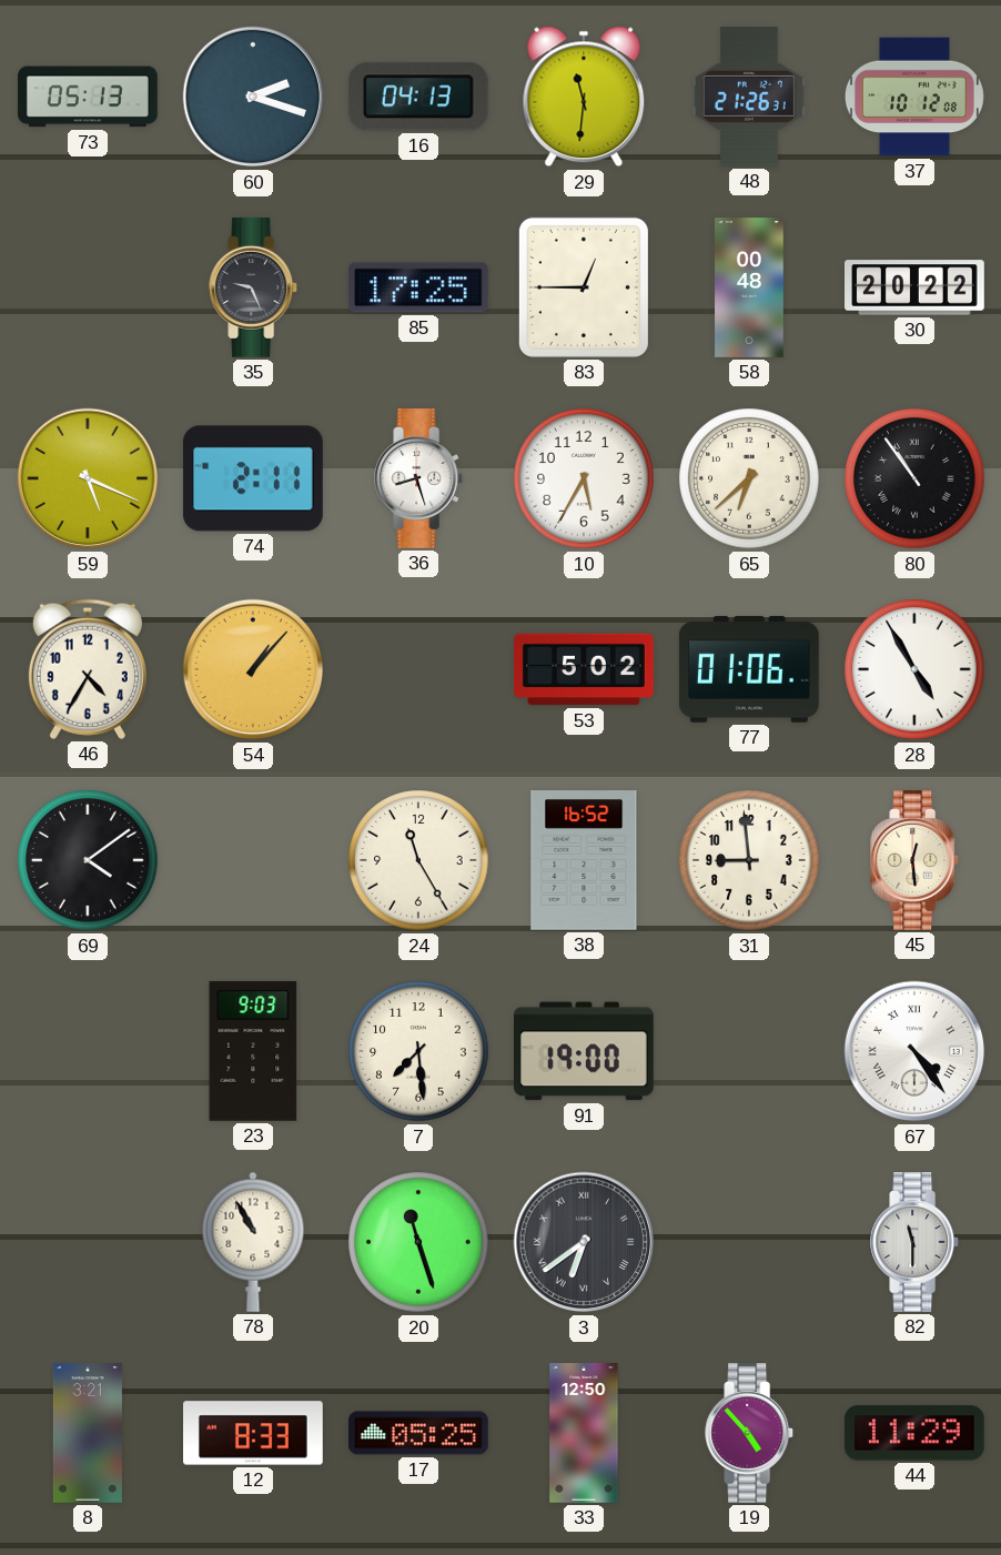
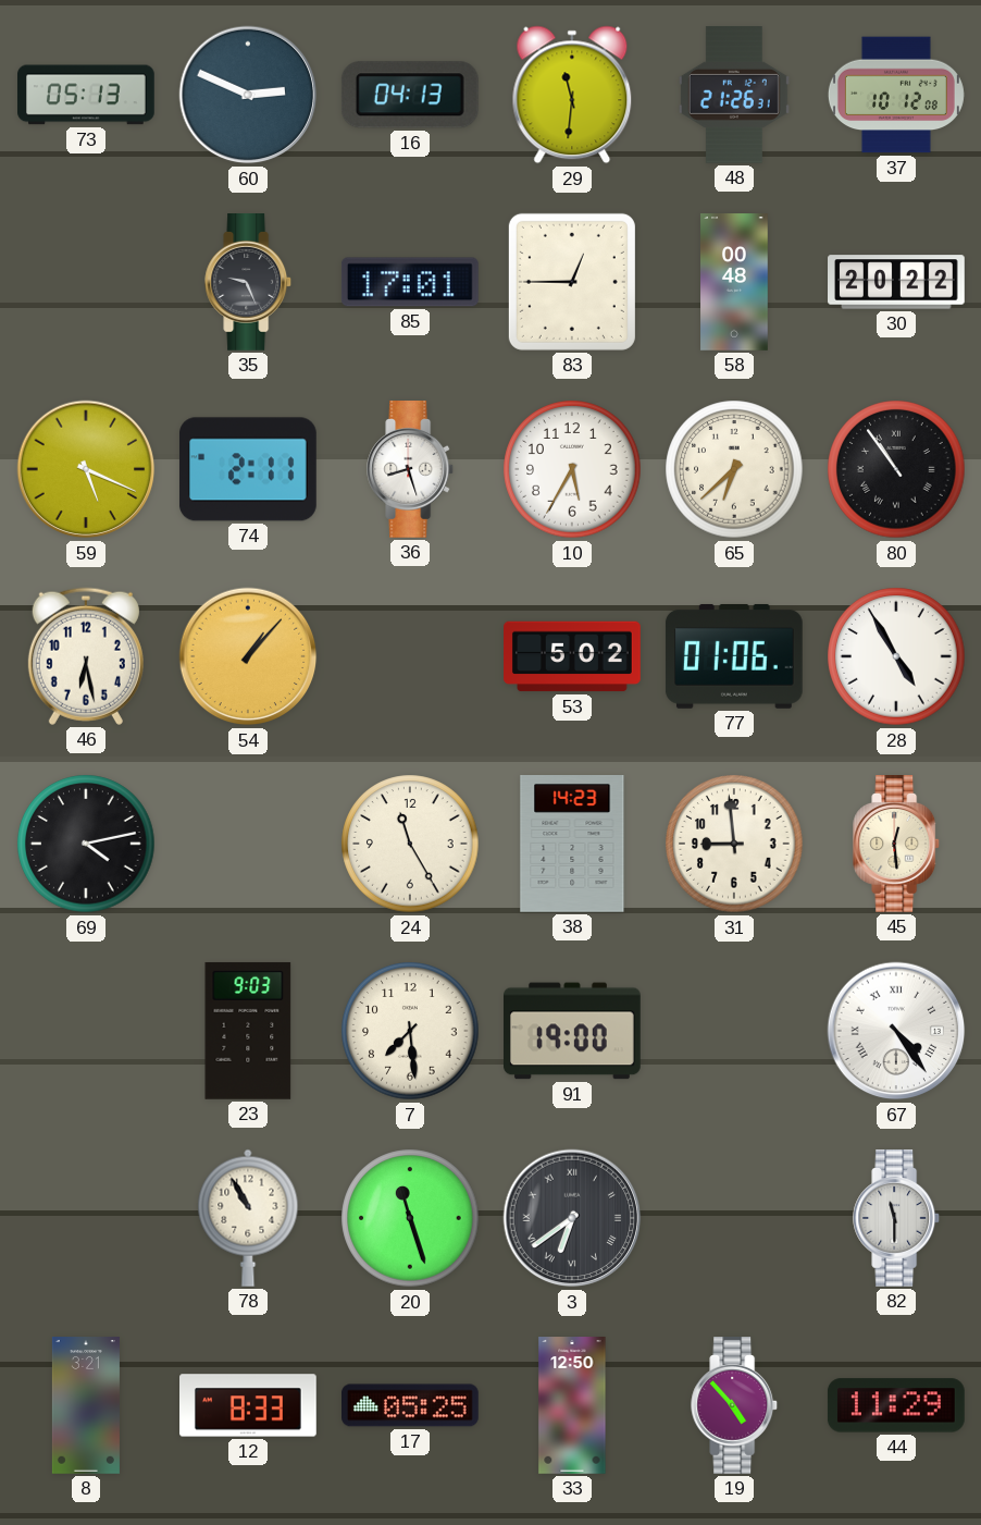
60: 2:18 -> 2:49 (248, 95)
85: 17:25 -> 17:01 (410, 282)
46: 4:35 -> 6:28 (86, 656)
69: 4:09 -> 4:13 (86, 844)
38: 16:52 -> 14:23 (572, 845)
